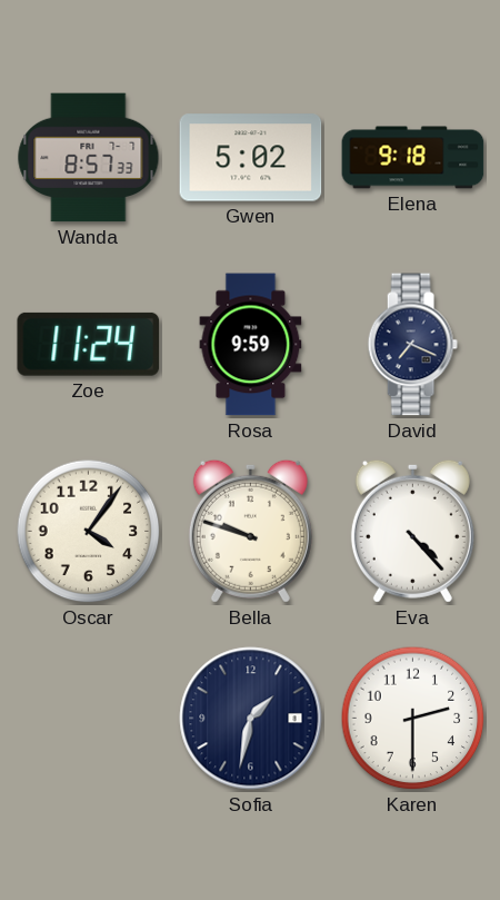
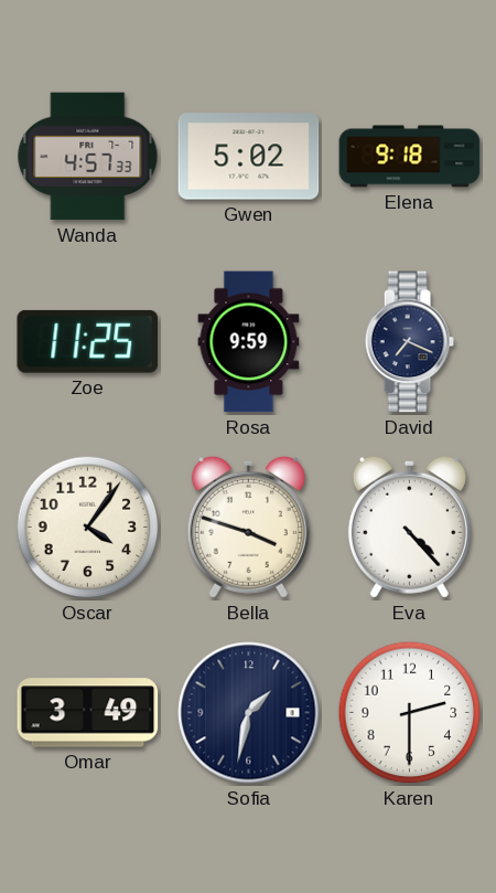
Wanda: 8:57 -> 4:57 (88, 157)
Zoe: 11:24 -> 11:25 (88, 341)
Bella: 9:48 -> 3:48 (248, 527)
Omar: none -> 3:49 (88, 713)
